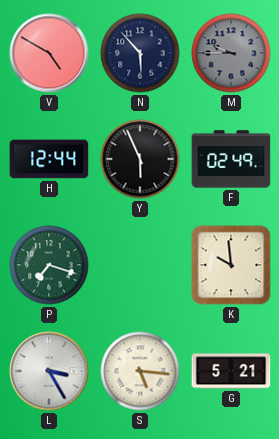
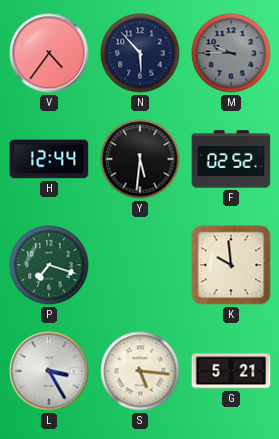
V: 4:50 -> 4:36 (49, 53)
Y: 5:56 -> 5:31 (140, 159)
F: 02:49 -> 02:52 (231, 159)
